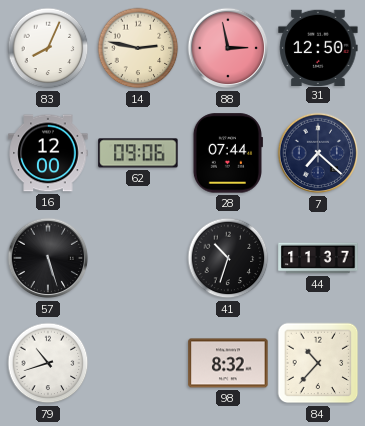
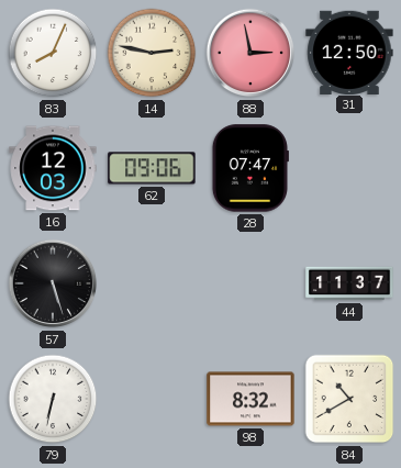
16: 12:00 -> 12:03 (53, 168)
28: 07:44 -> 07:47 (250, 168)
7: 7:22 -> none (318, 153)
41: 10:33 -> none (228, 258)
79: 10:42 -> 6:32 (53, 399)
84: 10:37 -> 10:40 (349, 399)
